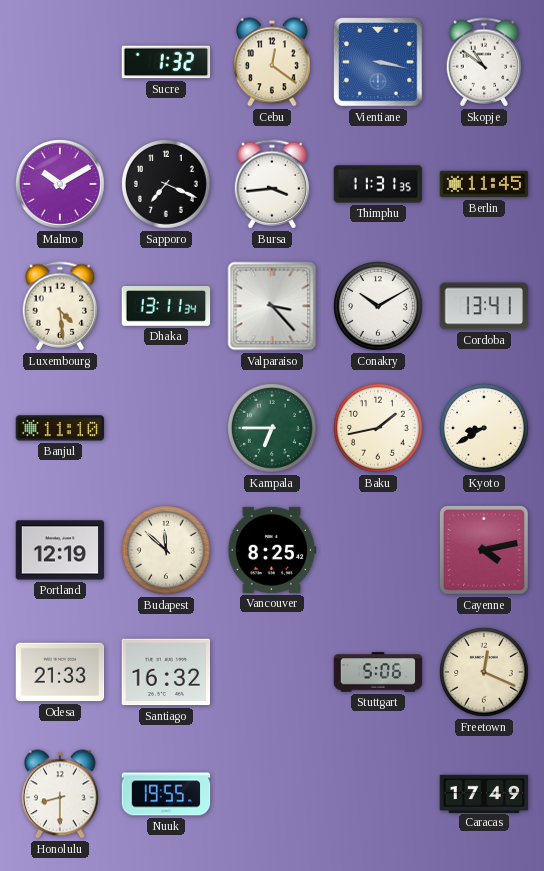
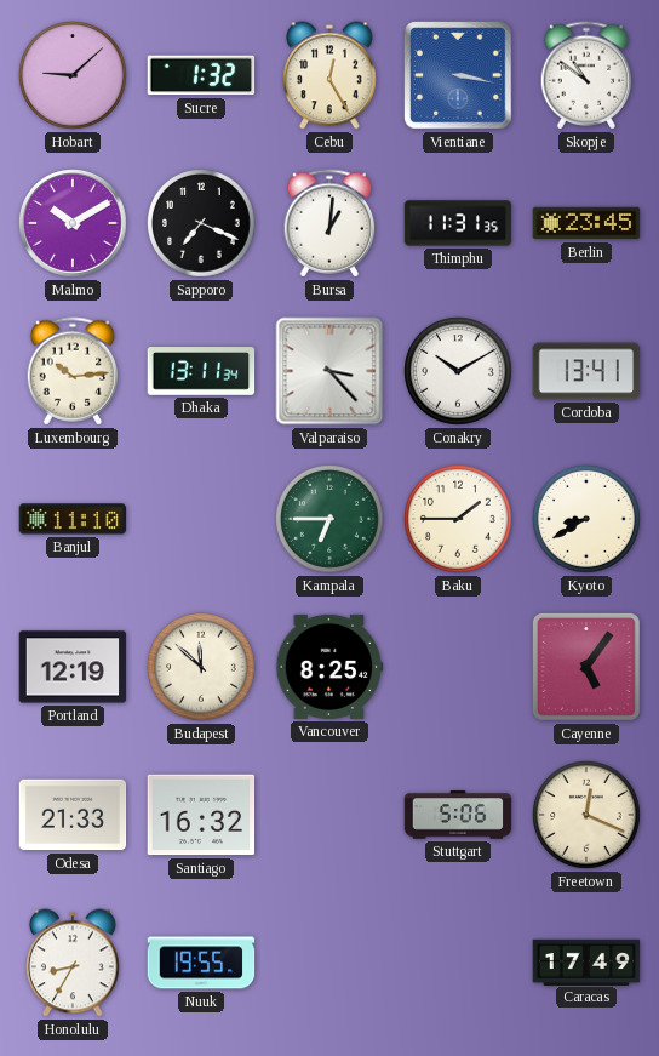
Hobart: none -> 9:08 (74, 76)
Cebu: 12:21 -> 12:25 (331, 75)
Bursa: 3:44 -> 1:01 (329, 223)
Berlin: 11:45 -> 23:45 (586, 223)
Luxembourg: 4:29 -> 10:14 (73, 371)
Baku: 1:43 -> 1:45 (459, 520)
Cayenne: 4:13 -> 5:06 (586, 667)
Honolulu: 8:30 -> 8:35 (74, 963)
